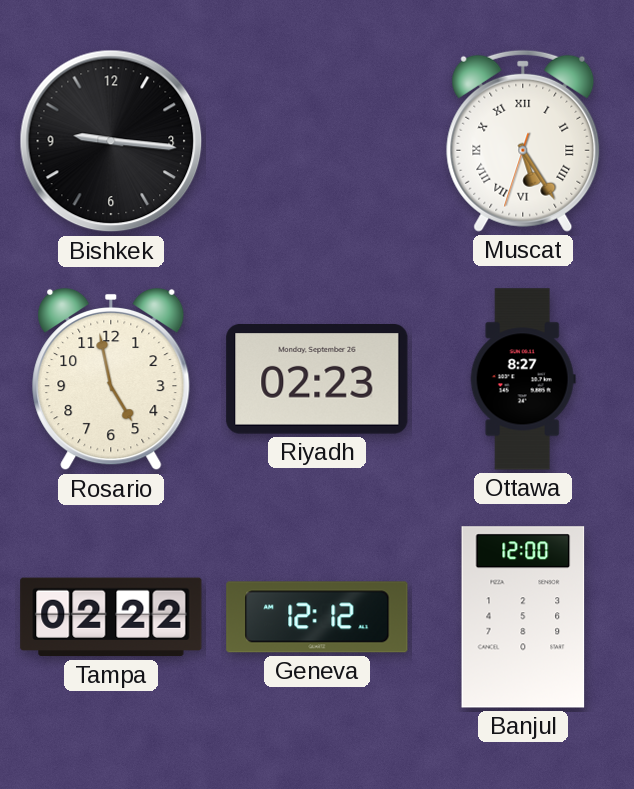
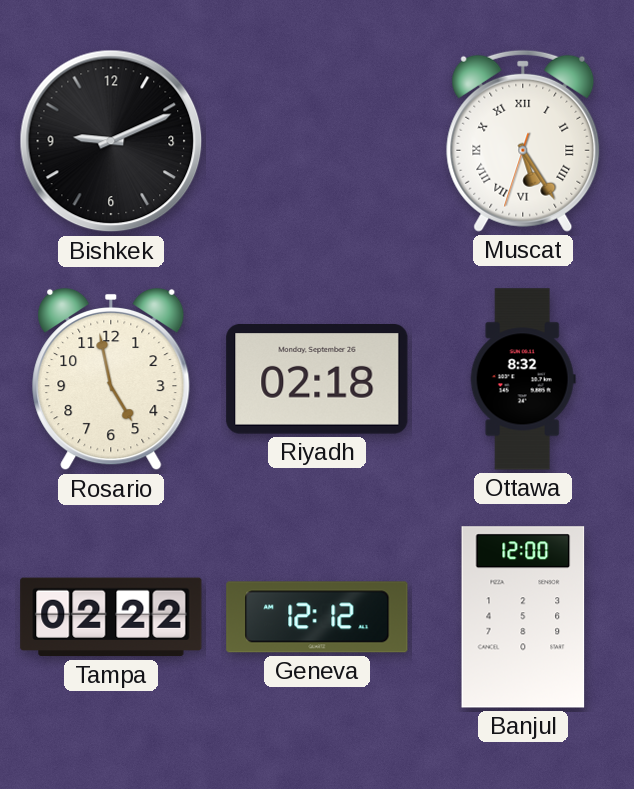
Bishkek: 9:16 -> 9:11 (111, 141)
Riyadh: 02:23 -> 02:18 (317, 380)
Ottawa: 8:27 -> 8:32 (523, 379)
